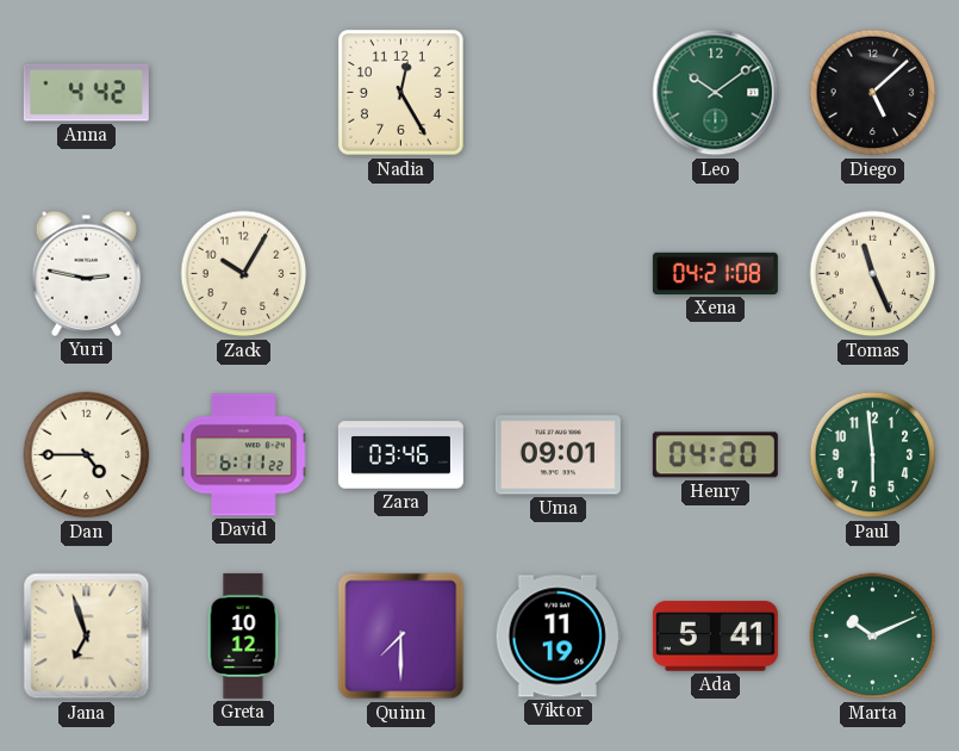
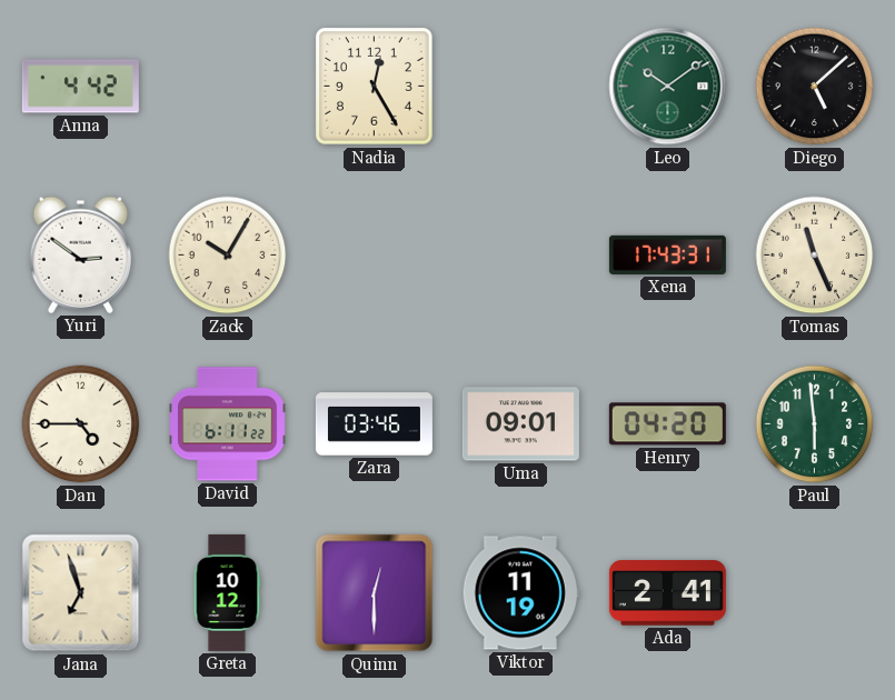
Yuri: 2:47 -> 2:51 (81, 254)
Xena: 04:21 -> 17:43 (667, 254)
Quinn: 7:30 -> 12:30 (375, 593)
Ada: 5:41 -> 2:41 (667, 593)
Marta: 10:11 -> none (873, 637)
